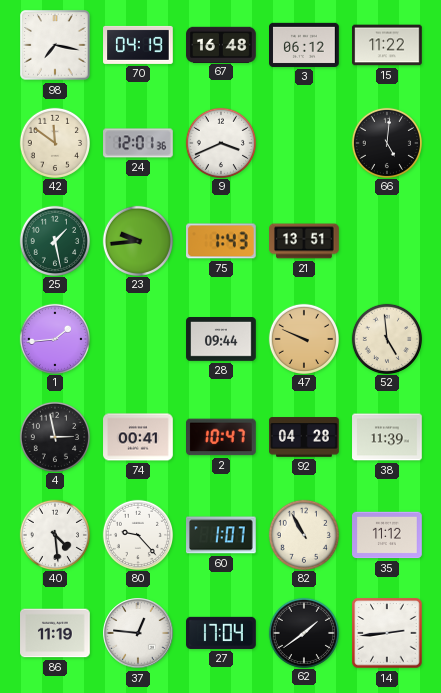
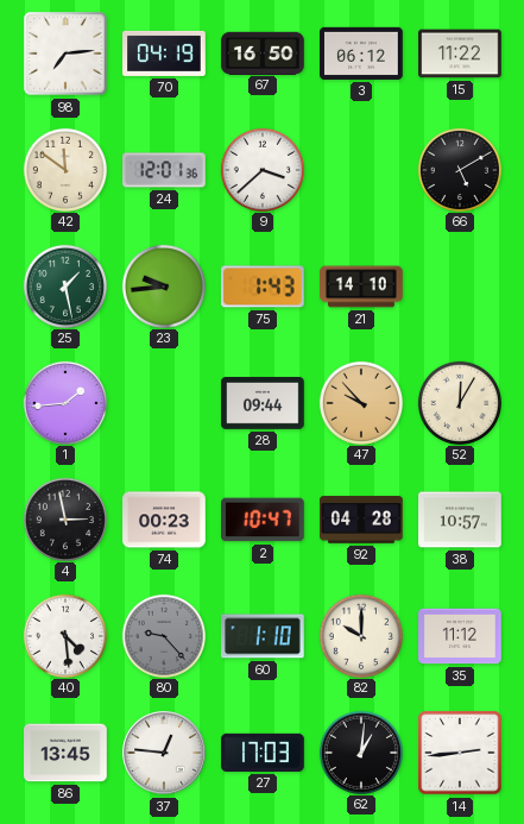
98: 7:17 -> 7:14 (65, 54)
67: 16:48 -> 16:50 (263, 52)
9: 3:41 -> 3:38 (261, 169)
66: 5:01 -> 5:10 (459, 169)
21: 13:51 -> 14:10 (361, 287)
47: 9:49 -> 9:53 (360, 402)
52: 4:59 -> 12:05 (459, 402)
74: 00:41 -> 00:23 (164, 520)
38: 11:39 -> 10:57 (460, 520)
80 dial: white -> grey (163, 635)
60: 1:07 -> 1:10 (264, 636)
82: 10:55 -> 10:00 (360, 635)
86: 11:19 -> 13:45 (65, 753)
27: 17:04 -> 17:03 (263, 753)
62: 1:39 -> 1:01 (360, 751)
